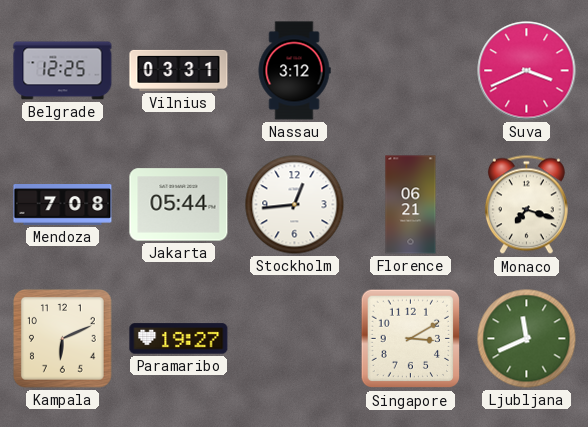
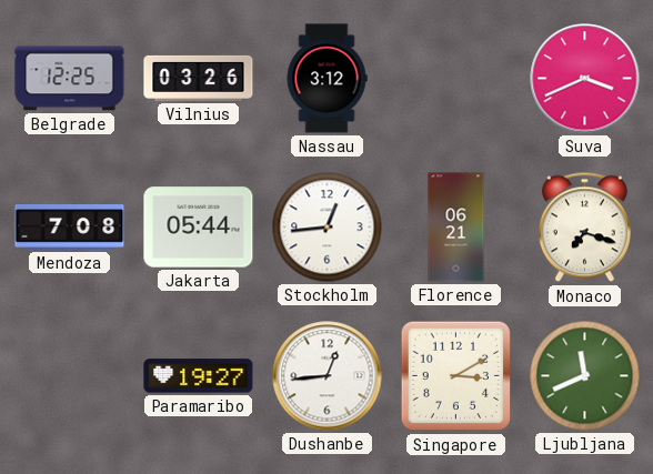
Vilnius: 03:31 -> 03:26 (199, 78)
Kampala: 6:11 -> none (63, 339)
Dushanbe: none -> 12:44 (328, 376)
